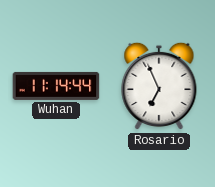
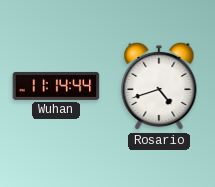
Rosario: 6:56 -> 4:42 (159, 86)
